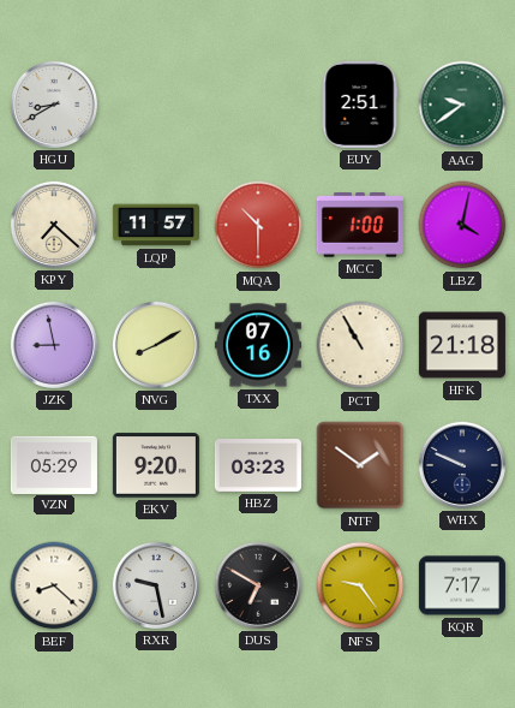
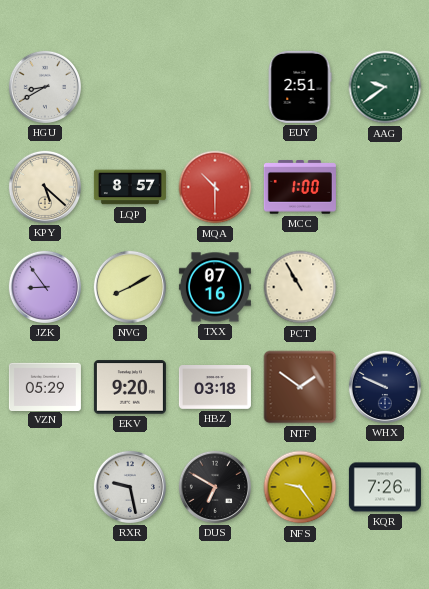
KPY: 7:22 -> 5:22 (45, 187)
LQP: 11:57 -> 8:57 (130, 187)
LBZ: 4:02 -> none (462, 225)
JZK: 8:58 -> 8:54 (45, 287)
HFK: 21:18 -> none (462, 345)
HBZ: 03:23 -> 03:18 (215, 388)
BEF: 8:22 -> none (54, 585)
KQR: 7:17 -> 7:26 (385, 487)
